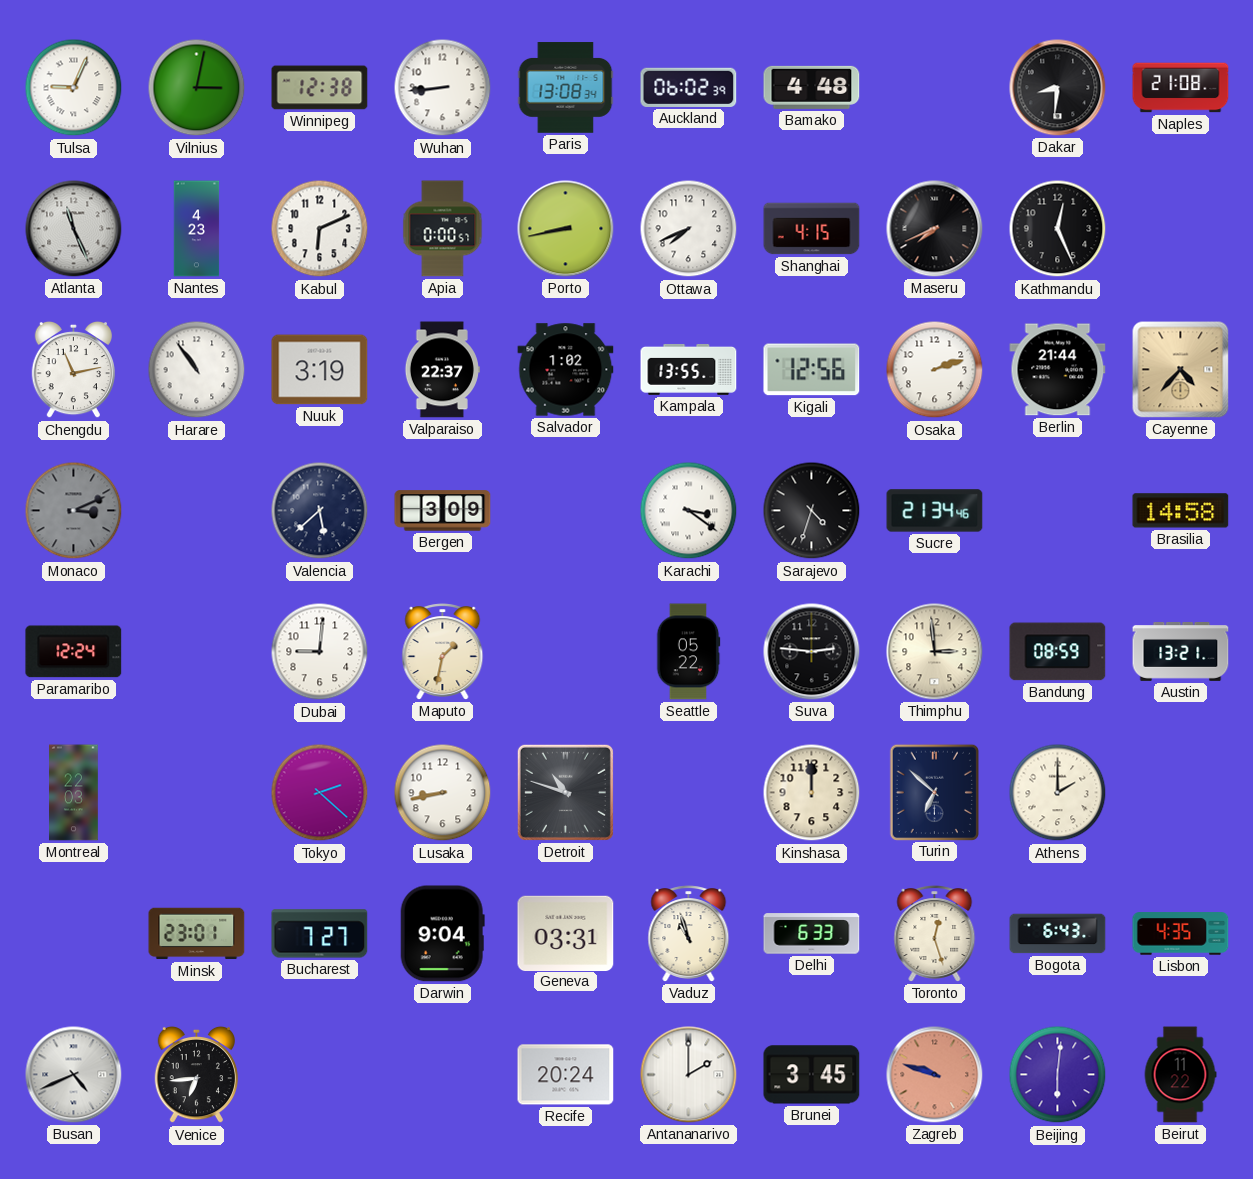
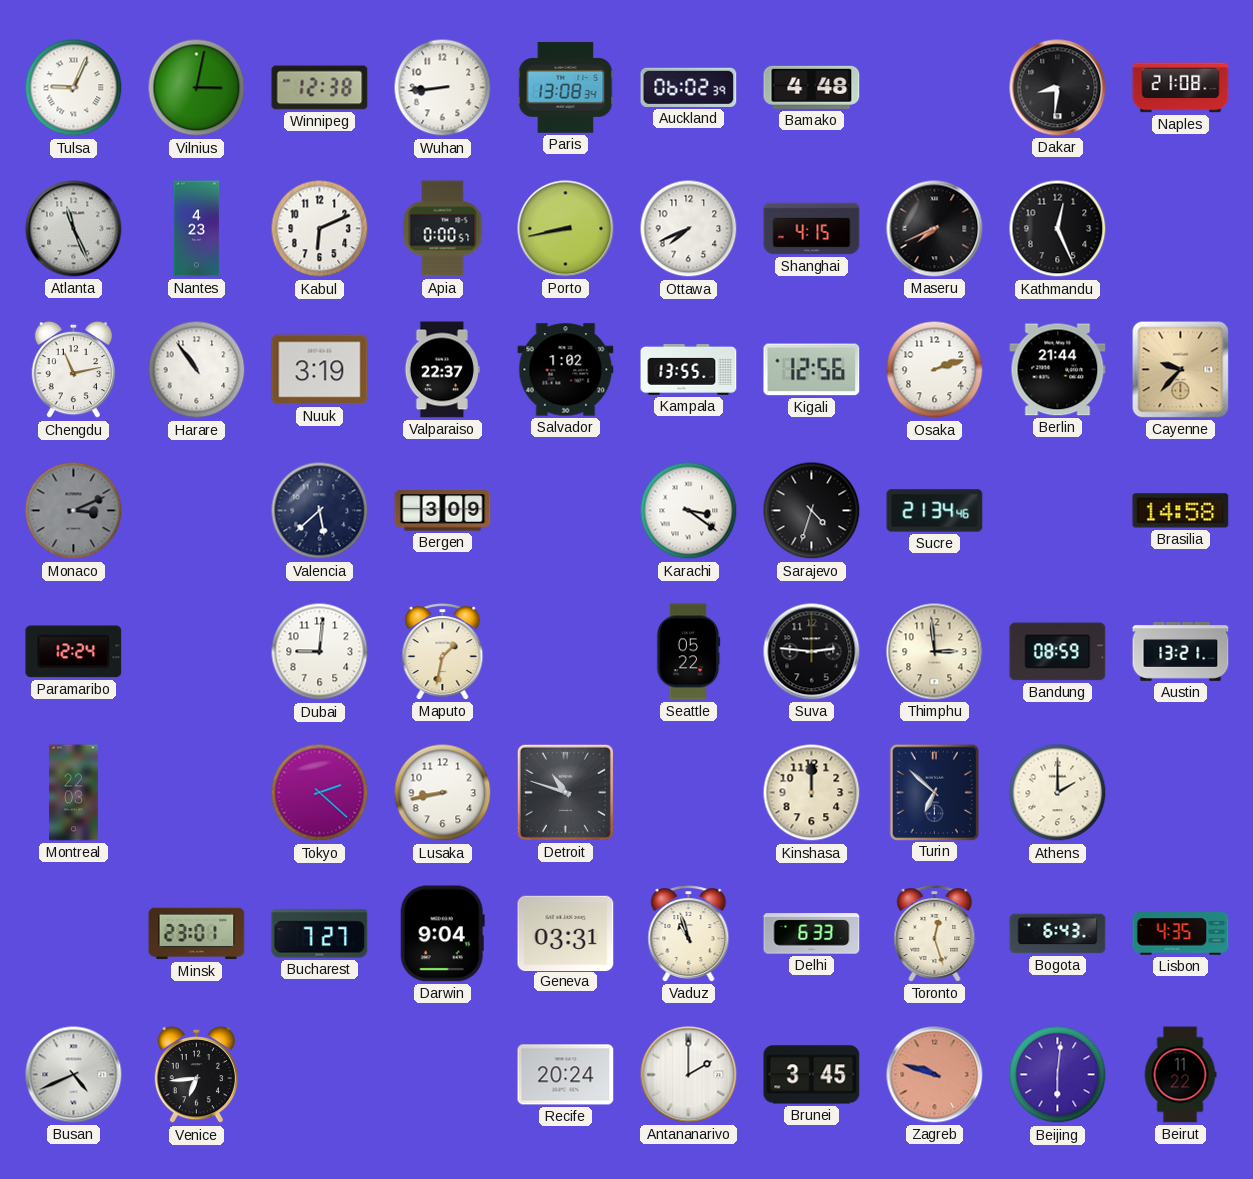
Cayenne: 4:37 -> 9:37 (1181, 370)
